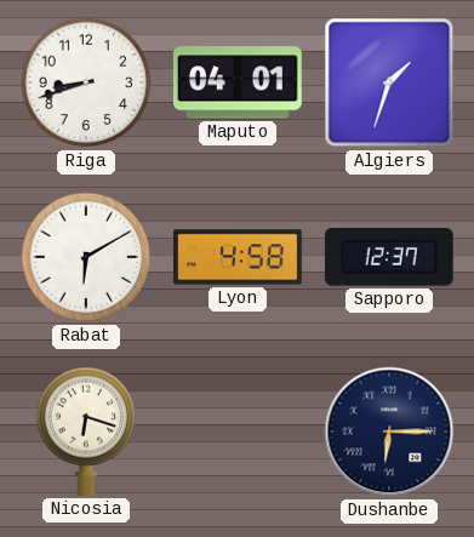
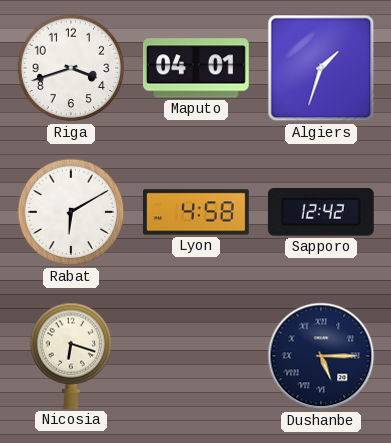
Riga: 8:42 -> 3:42 (71, 68)
Sapporo: 12:37 -> 12:42 (321, 213)
Dushanbe: 6:15 -> 5:15 (321, 356)
